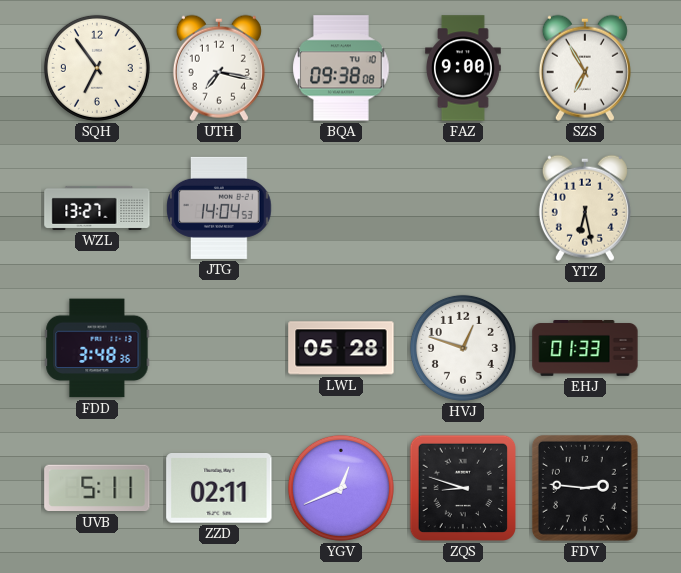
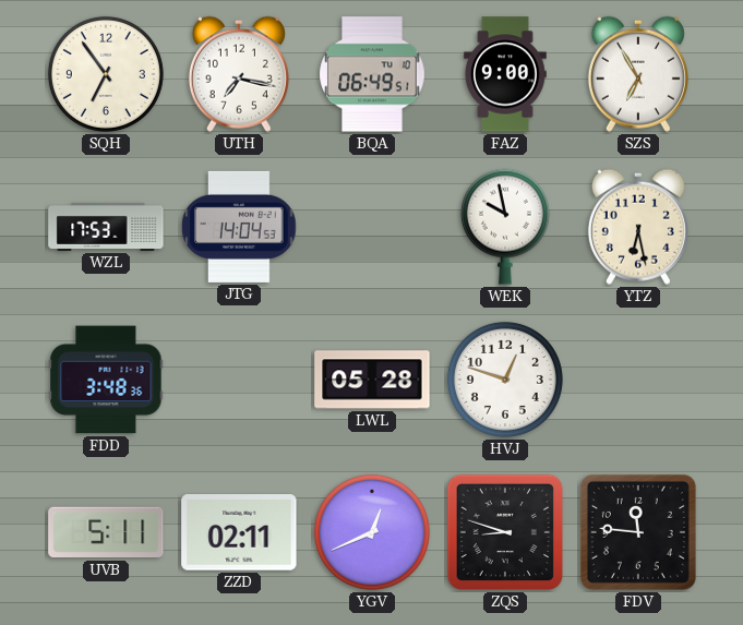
BQA: 09:38 -> 06:49 (372, 74)
WZL: 13:27 -> 17:53 (106, 227)
WEK: none -> 9:58 (505, 227)
EHJ: 01:33 -> none (585, 349)
FDV: 2:46 -> 11:46 (638, 532)
